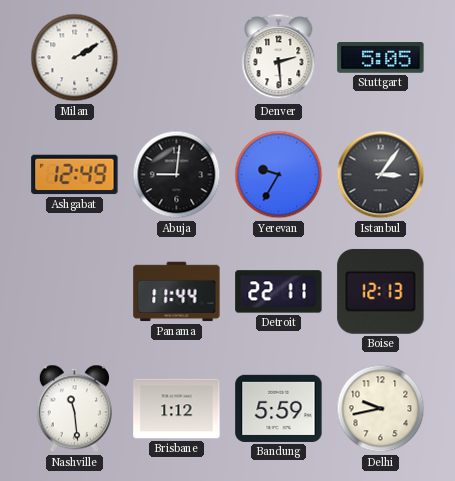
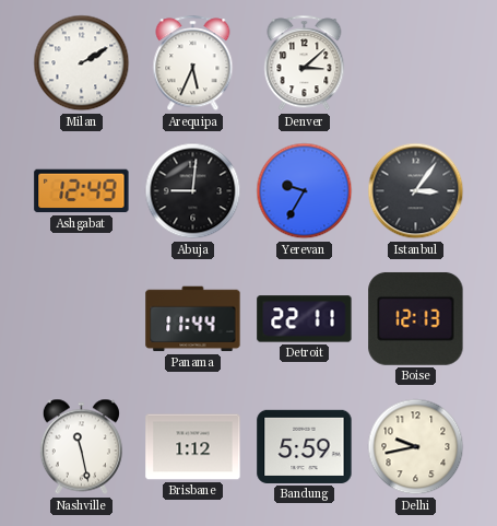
Arequipa: none -> 5:34 (193, 63)
Denver: 2:29 -> 3:08 (305, 63)
Stuttgart: 5:05 -> none (381, 58)
Nashville: 11:29 -> 11:28 (81, 447)
